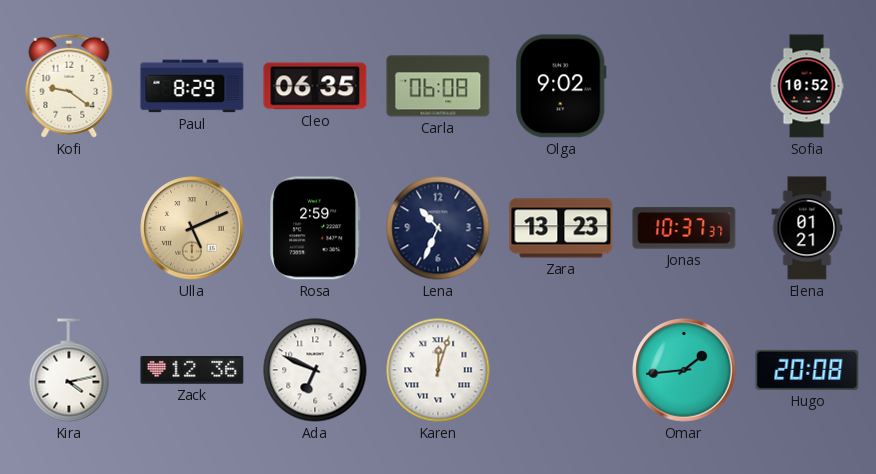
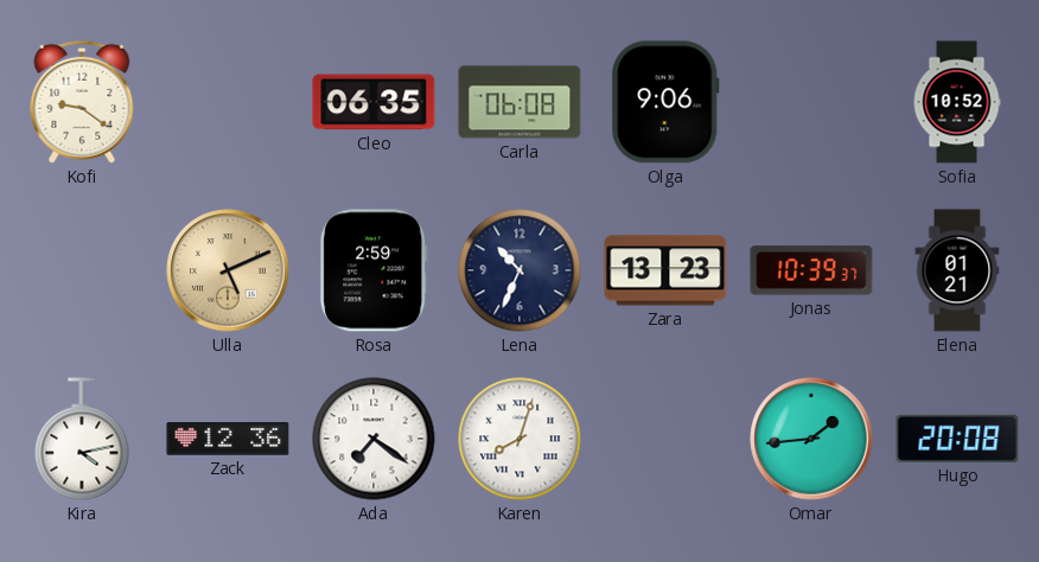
Paul: 8:29 -> none (192, 86)
Olga: 9:02 -> 9:06 (665, 102)
Jonas: 10:37 -> 10:39 (811, 270)
Ada: 6:49 -> 7:21 (374, 439)
Karen: 12:03 -> 8:03 (519, 439)
